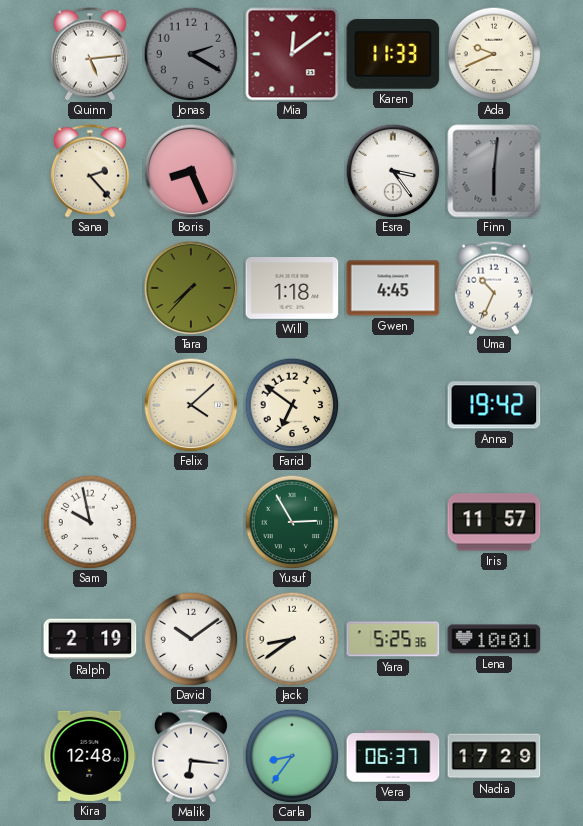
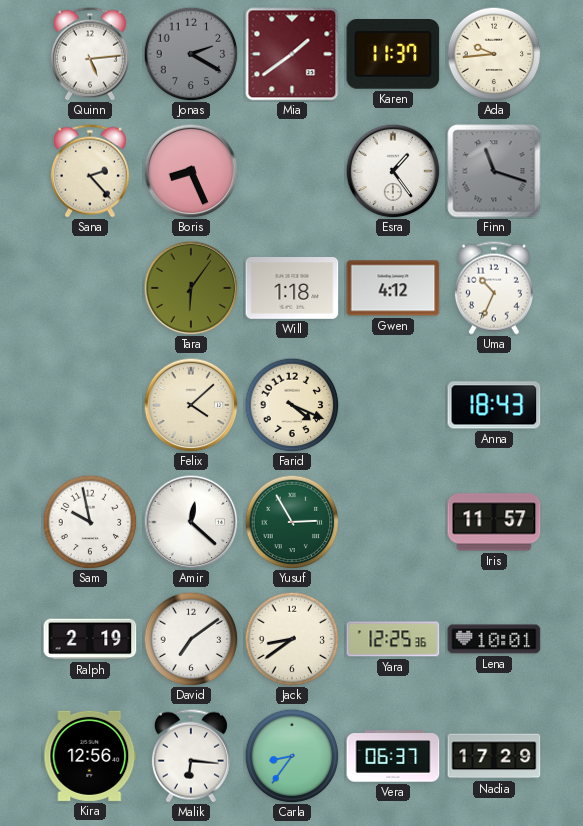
Mia: 12:09 -> 1:39 (292, 54)
Karen: 11:33 -> 11:37 (393, 55)
Ada: 9:41 -> 9:44 (494, 54)
Esra: 3:24 -> 1:24 (393, 171)
Finn: 6:01 -> 11:18 (494, 171)
Tara: 7:37 -> 6:06 (191, 288)
Gwen: 4:45 -> 4:12 (393, 288)
Farid: 6:51 -> 4:19 (292, 405)
Anna: 19:42 -> 18:43 (494, 405)
Amir: none -> 12:22 (191, 522)
David: 10:09 -> 7:09 (191, 639)
Yara: 5:25 -> 12:25 (393, 639)
Kira: 12:48 -> 12:56 (90, 756)
